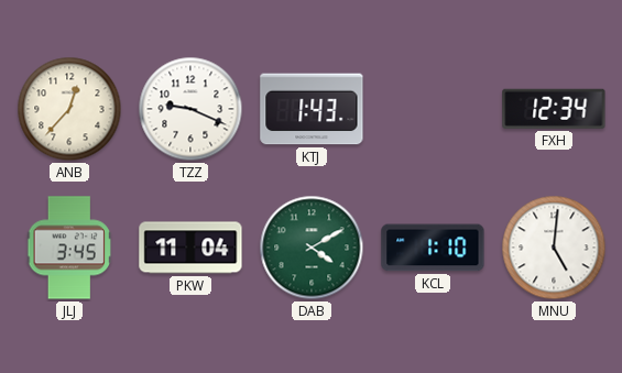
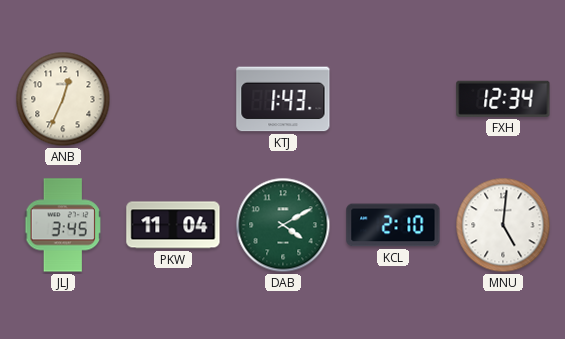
ANB: 12:37 -> 12:34 (63, 99)
TZZ: 9:19 -> none (190, 109)
KCL: 1:10 -> 2:10 (393, 225)
